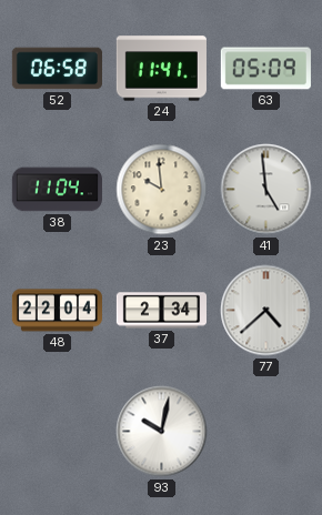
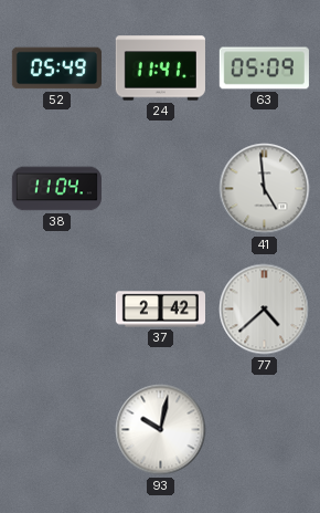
52: 06:58 -> 05:49 (56, 69)
23: 9:59 -> none (162, 190)
48: 22:04 -> none (57, 311)
37: 2:34 -> 2:42 (160, 310)
